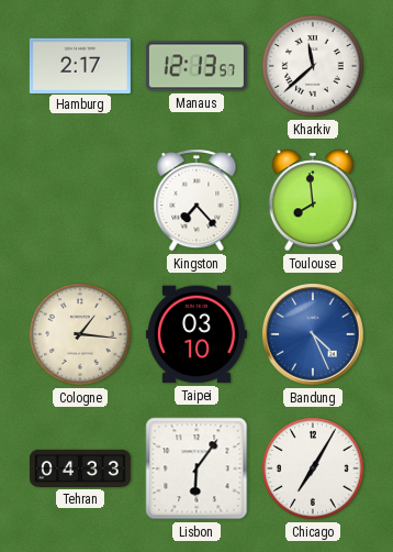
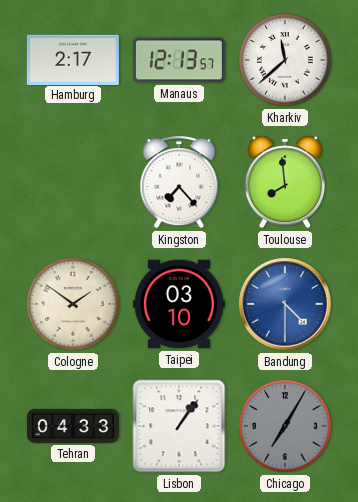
Cologne: 1:16 -> 1:51 (73, 304)
Bandung: 4:26 -> 4:30 (285, 304)
Lisbon: 6:06 -> 1:06 (179, 426)
Chicago dial: white -> grey (285, 426)
